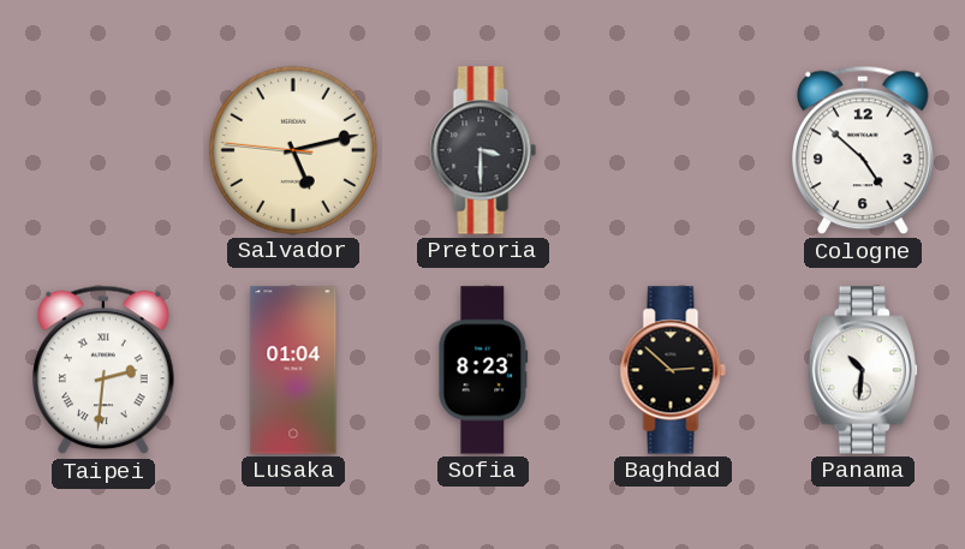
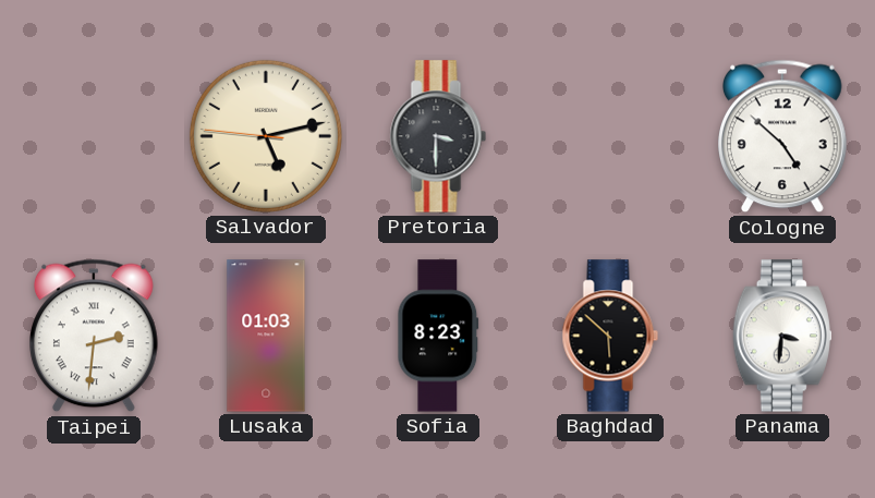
Lusaka: 01:04 -> 01:03 (266, 336)
Baghdad: 2:52 -> 5:52 (610, 336)
Panama: 10:31 -> 3:31 (782, 336)
